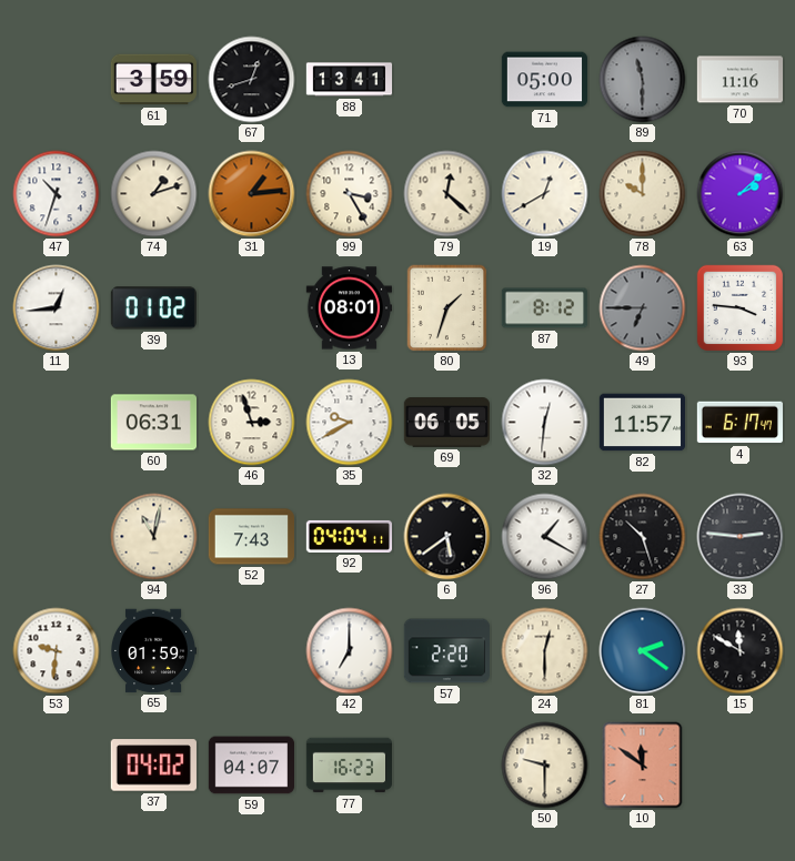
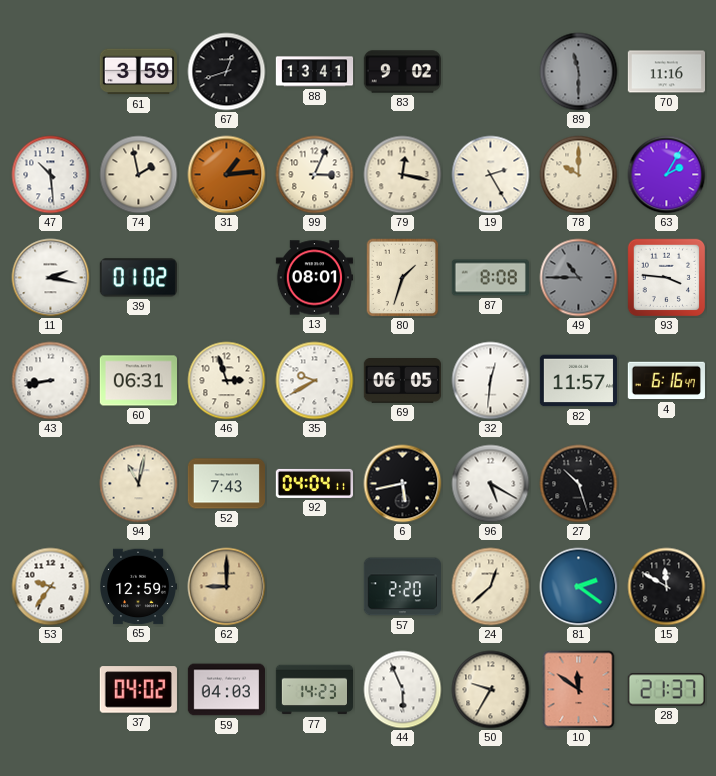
83: none -> 9:02 (402, 72)
71: 05:00 -> none (544, 80)
47: 10:33 -> 10:29 (51, 175)
74: 1:12 -> 1:58 (139, 175)
99: 3:25 -> 3:04 (315, 175)
79: 12:22 -> 12:17 (403, 175)
19: 12:40 -> 2:25 (491, 175)
63: 2:08 -> 2:05 (667, 175)
11: 12:44 -> 2:17 (51, 278)
87: 8:12 -> 8:08 (490, 278)
49: 6:45 -> 10:45 (579, 278)
43: none -> 8:43 (51, 381)
4: 6:17 -> 6:16 (666, 381)
6: 5:39 -> 5:43 (403, 484)
96: 1:20 -> 5:20 (491, 484)
33: 2:46 -> none (741, 537)
53: 9:31 -> 9:36 (51, 587)
65: 01:59 -> 12:59 (138, 587)
62: none -> 9:00 (227, 587)
42: 7:00 -> none (350, 651)
24: 12:30 -> 12:38 (491, 587)
59: 04:07 -> 04:03 (226, 690)
77: 16:23 -> 14:23 (314, 690)
44: none -> 5:56 (403, 690)
50: 9:30 -> 9:35 (491, 690)
28: none -> 21:37 (666, 690)
